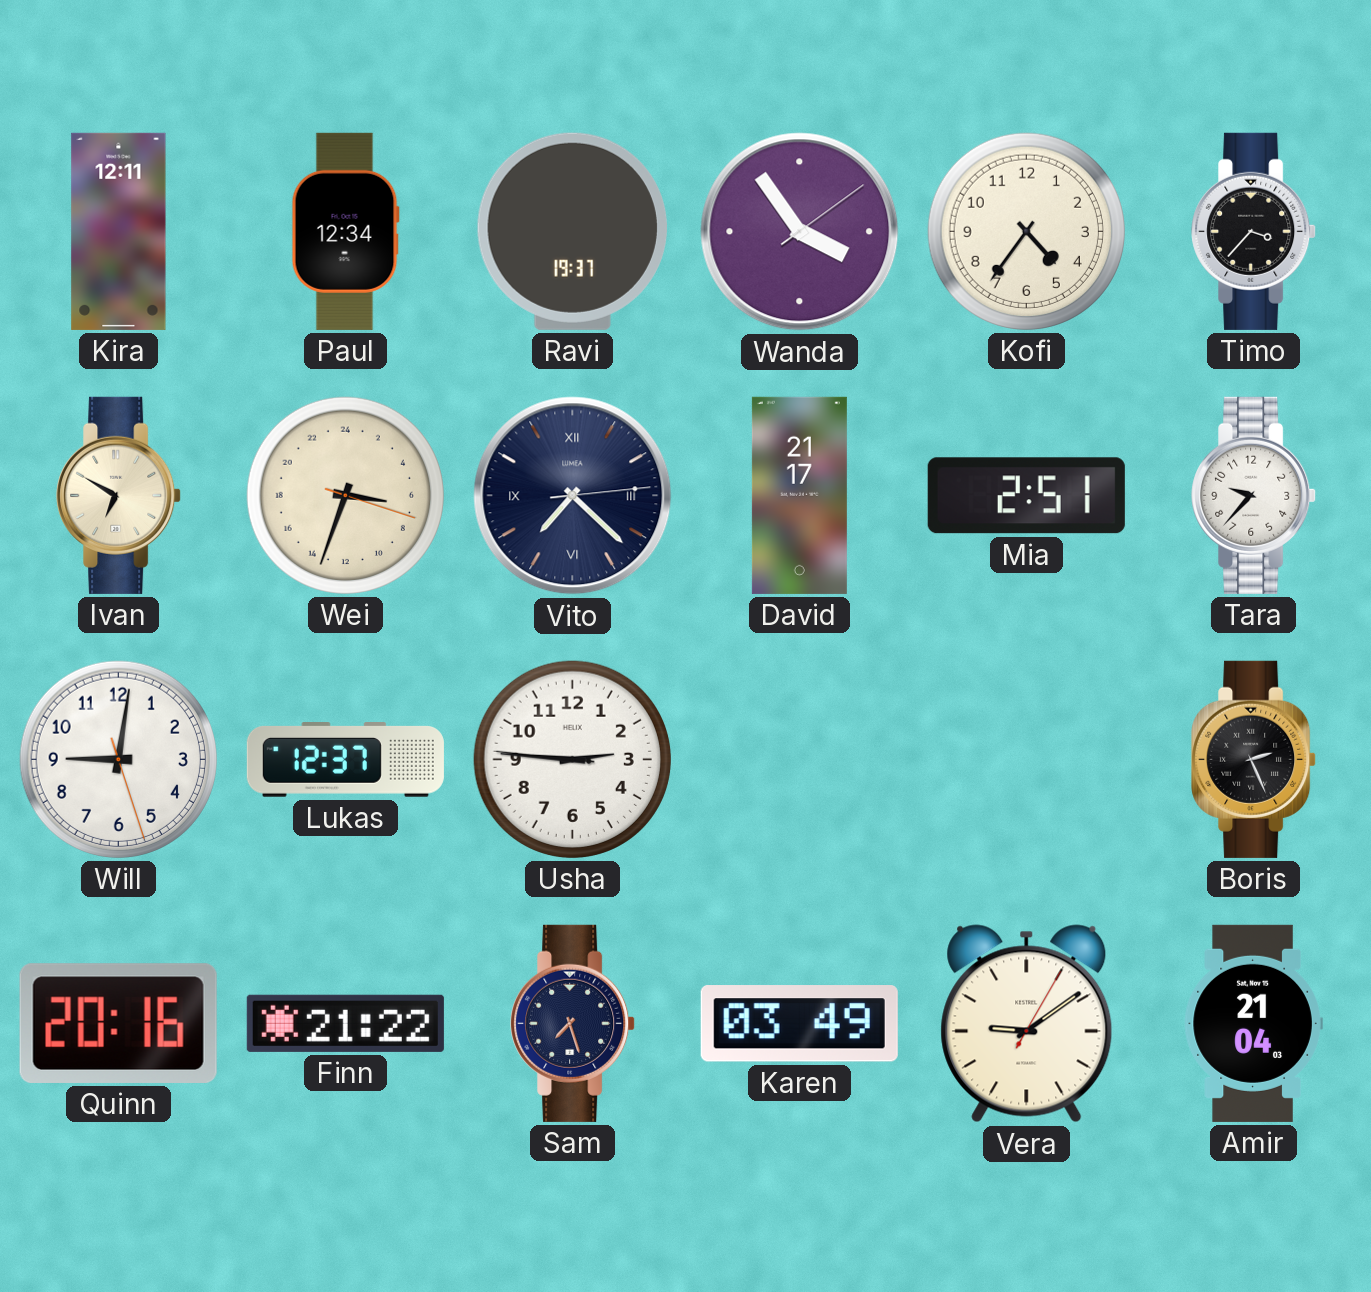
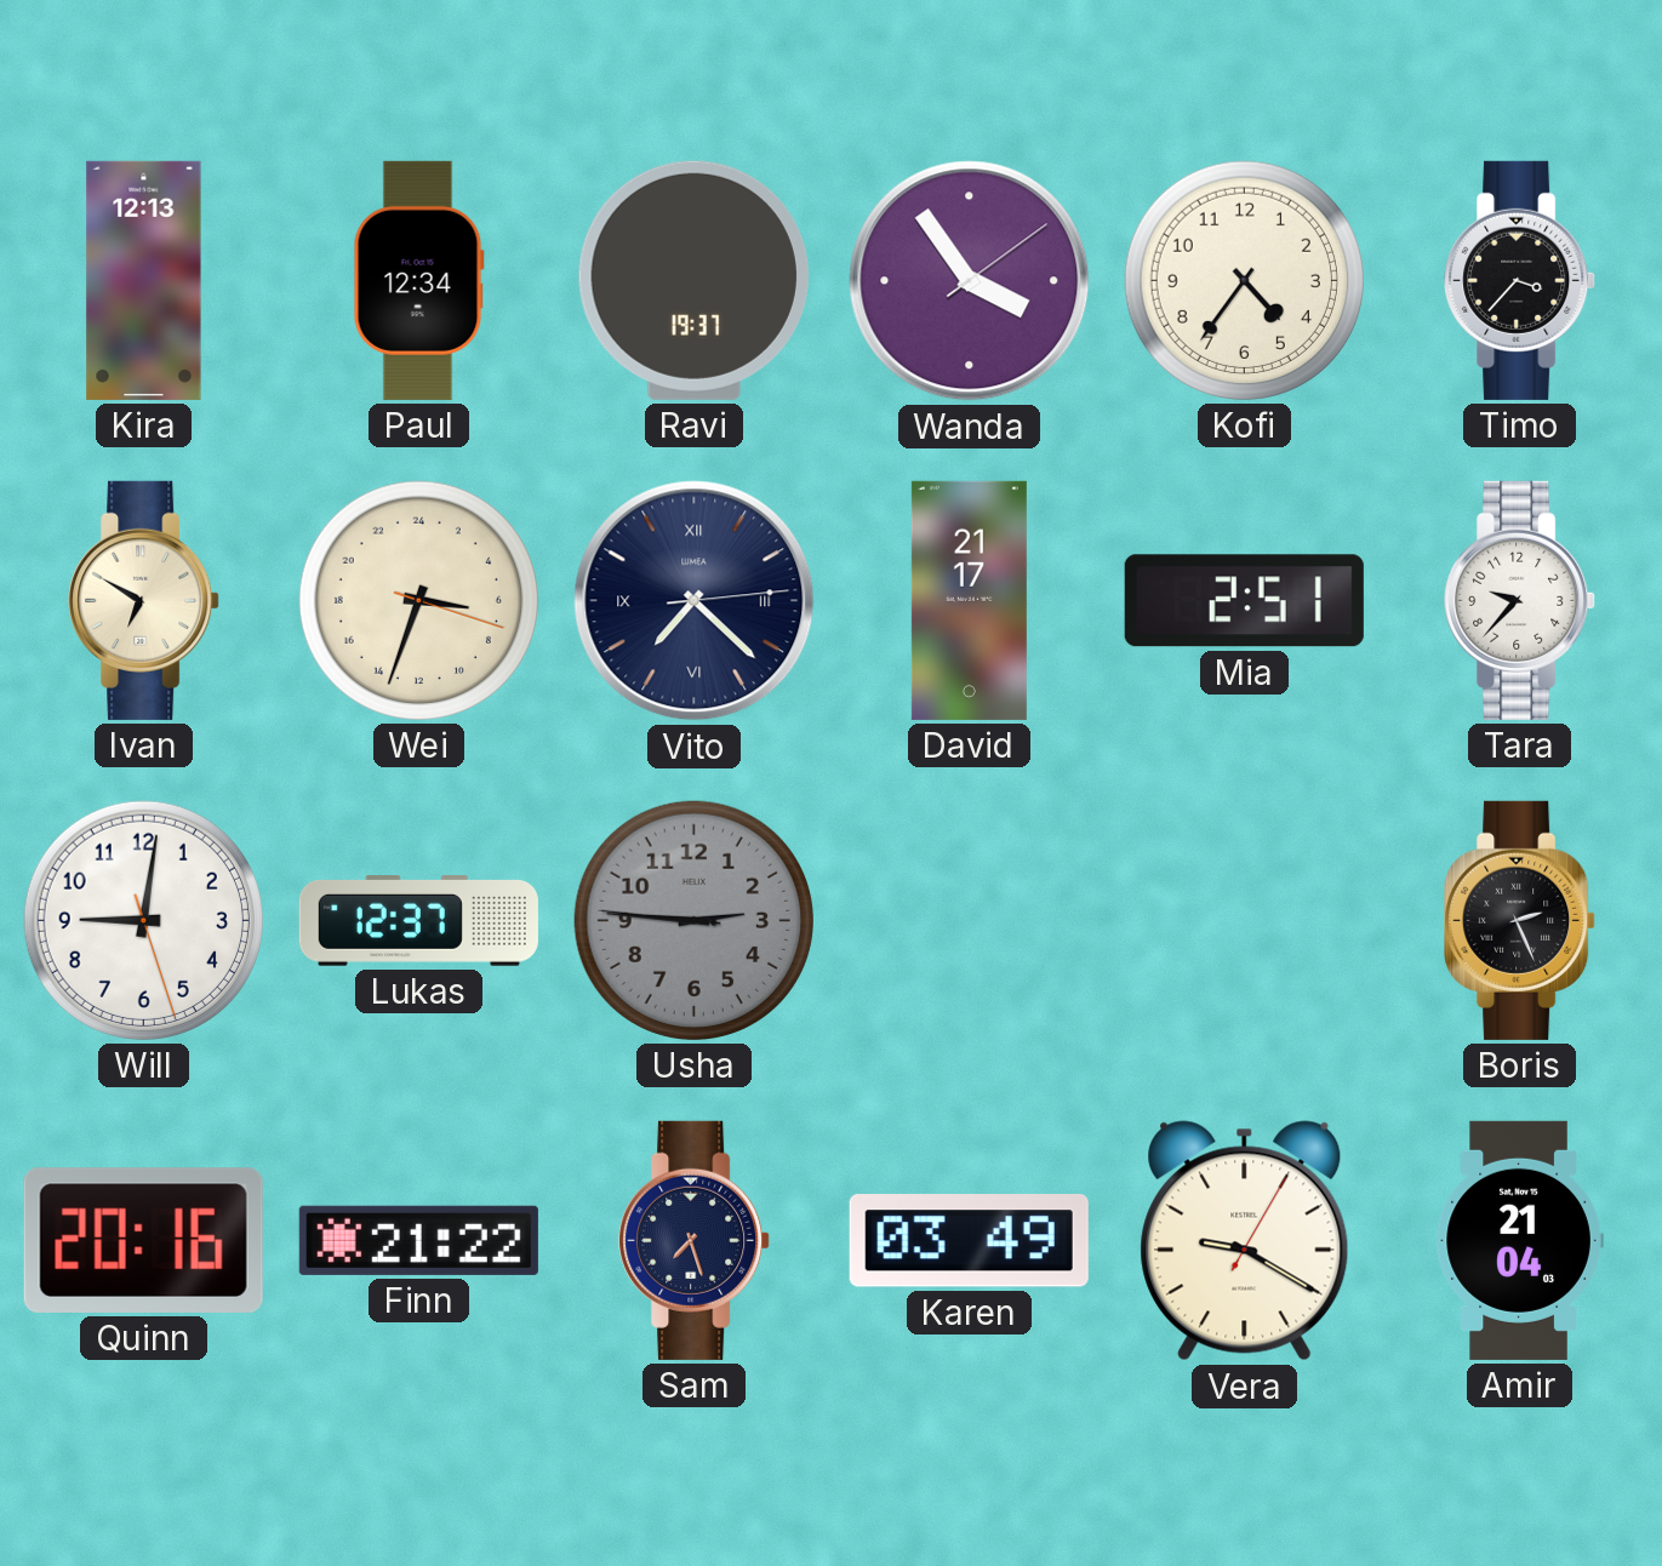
Kira: 12:11 -> 12:13 (144, 280)
Usha dial: white -> grey (693, 920)
Vera: 9:09 -> 9:20 (1245, 1241)
